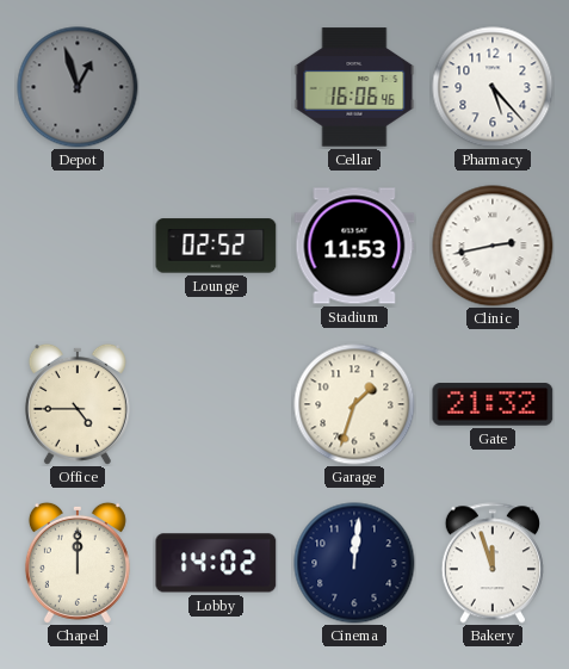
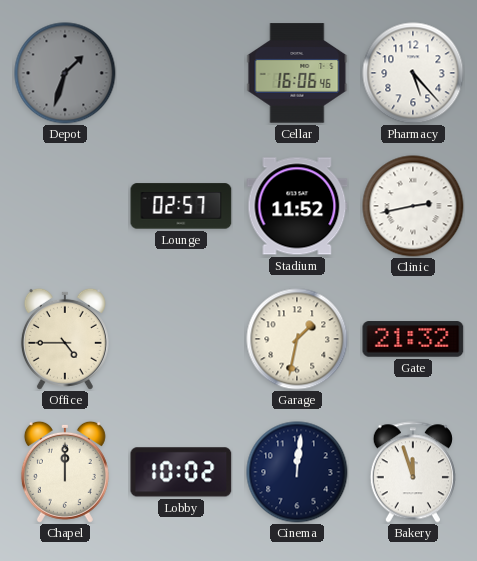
Depot: 12:57 -> 1:33 (65, 73)
Lounge: 02:52 -> 02:57 (181, 206)
Stadium: 11:53 -> 11:52 (297, 206)
Garage: 1:33 -> 1:32 (297, 339)
Lobby: 14:02 -> 10:02 (181, 472)
